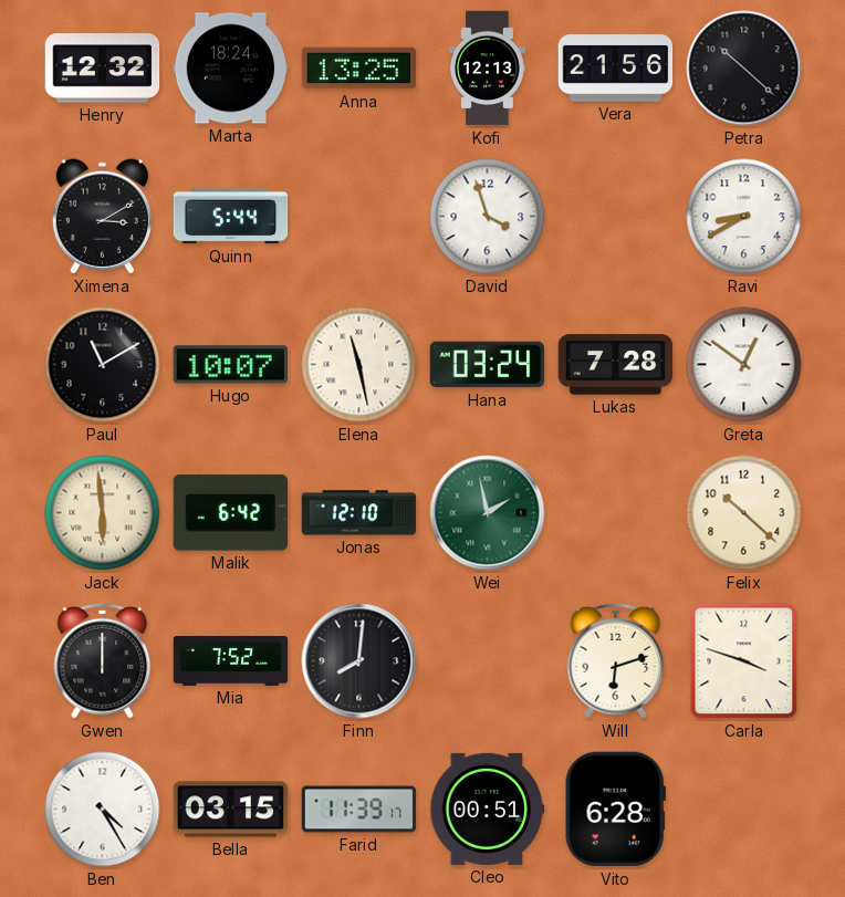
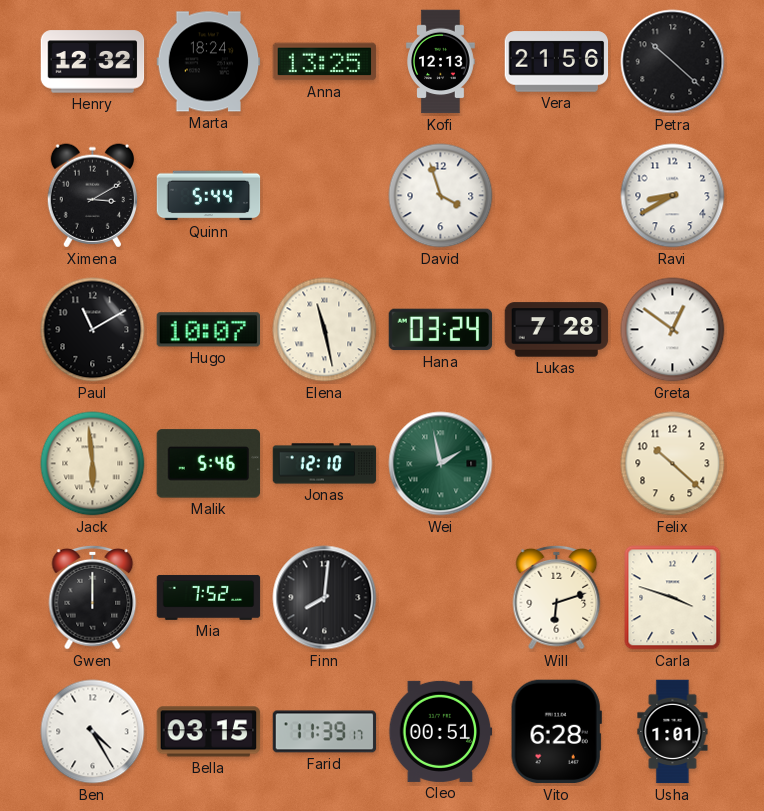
Malik: 6:42 -> 5:46 (209, 464)
Usha: none -> 1:01 (673, 732)
